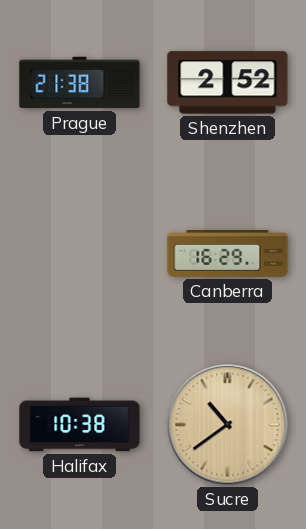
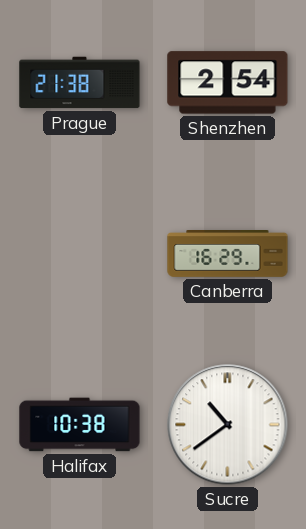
Shenzhen: 2:52 -> 2:54 (228, 83)
Sucre dial: champagne -> white (228, 425)
